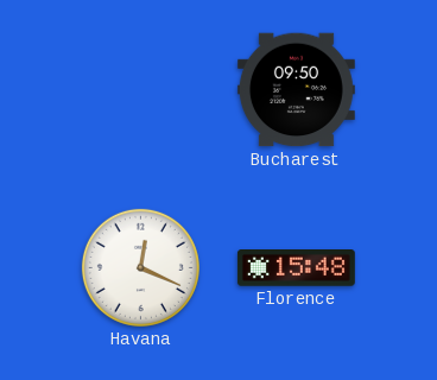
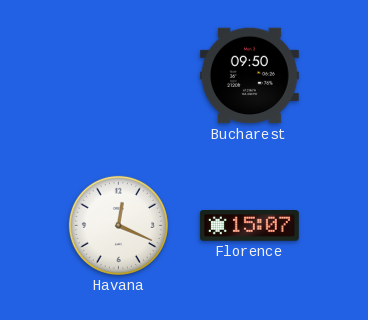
Florence: 15:48 -> 15:07 (249, 226)
